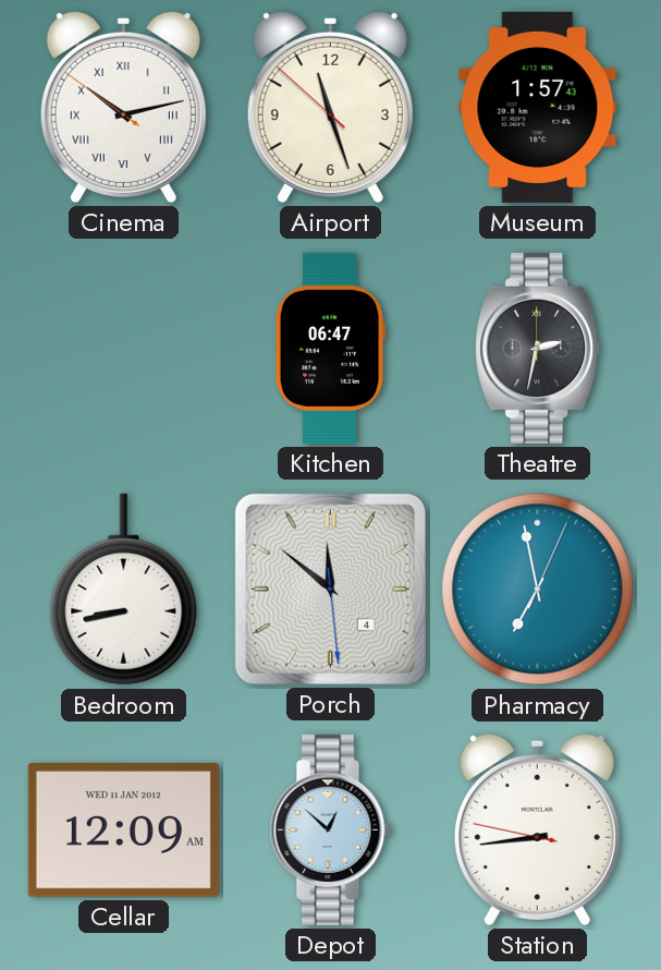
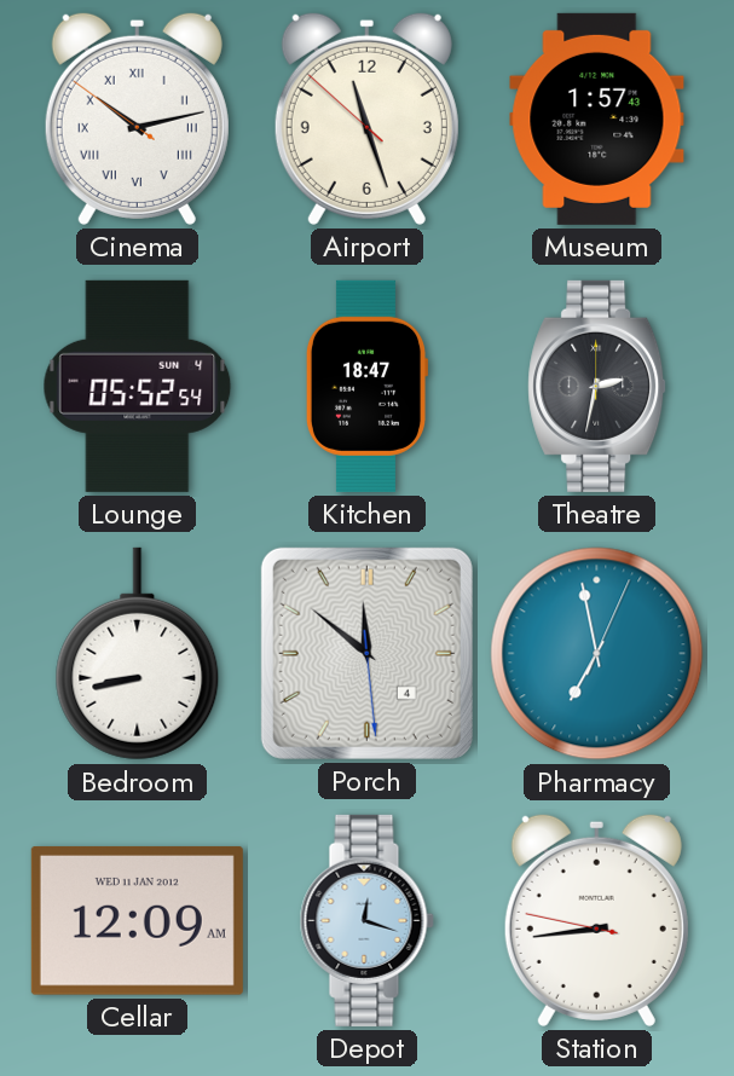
Lounge: none -> 05:52 (138, 386)
Kitchen: 06:47 -> 18:47 (366, 386)
Depot: 12:52 -> 12:18 (366, 920)
